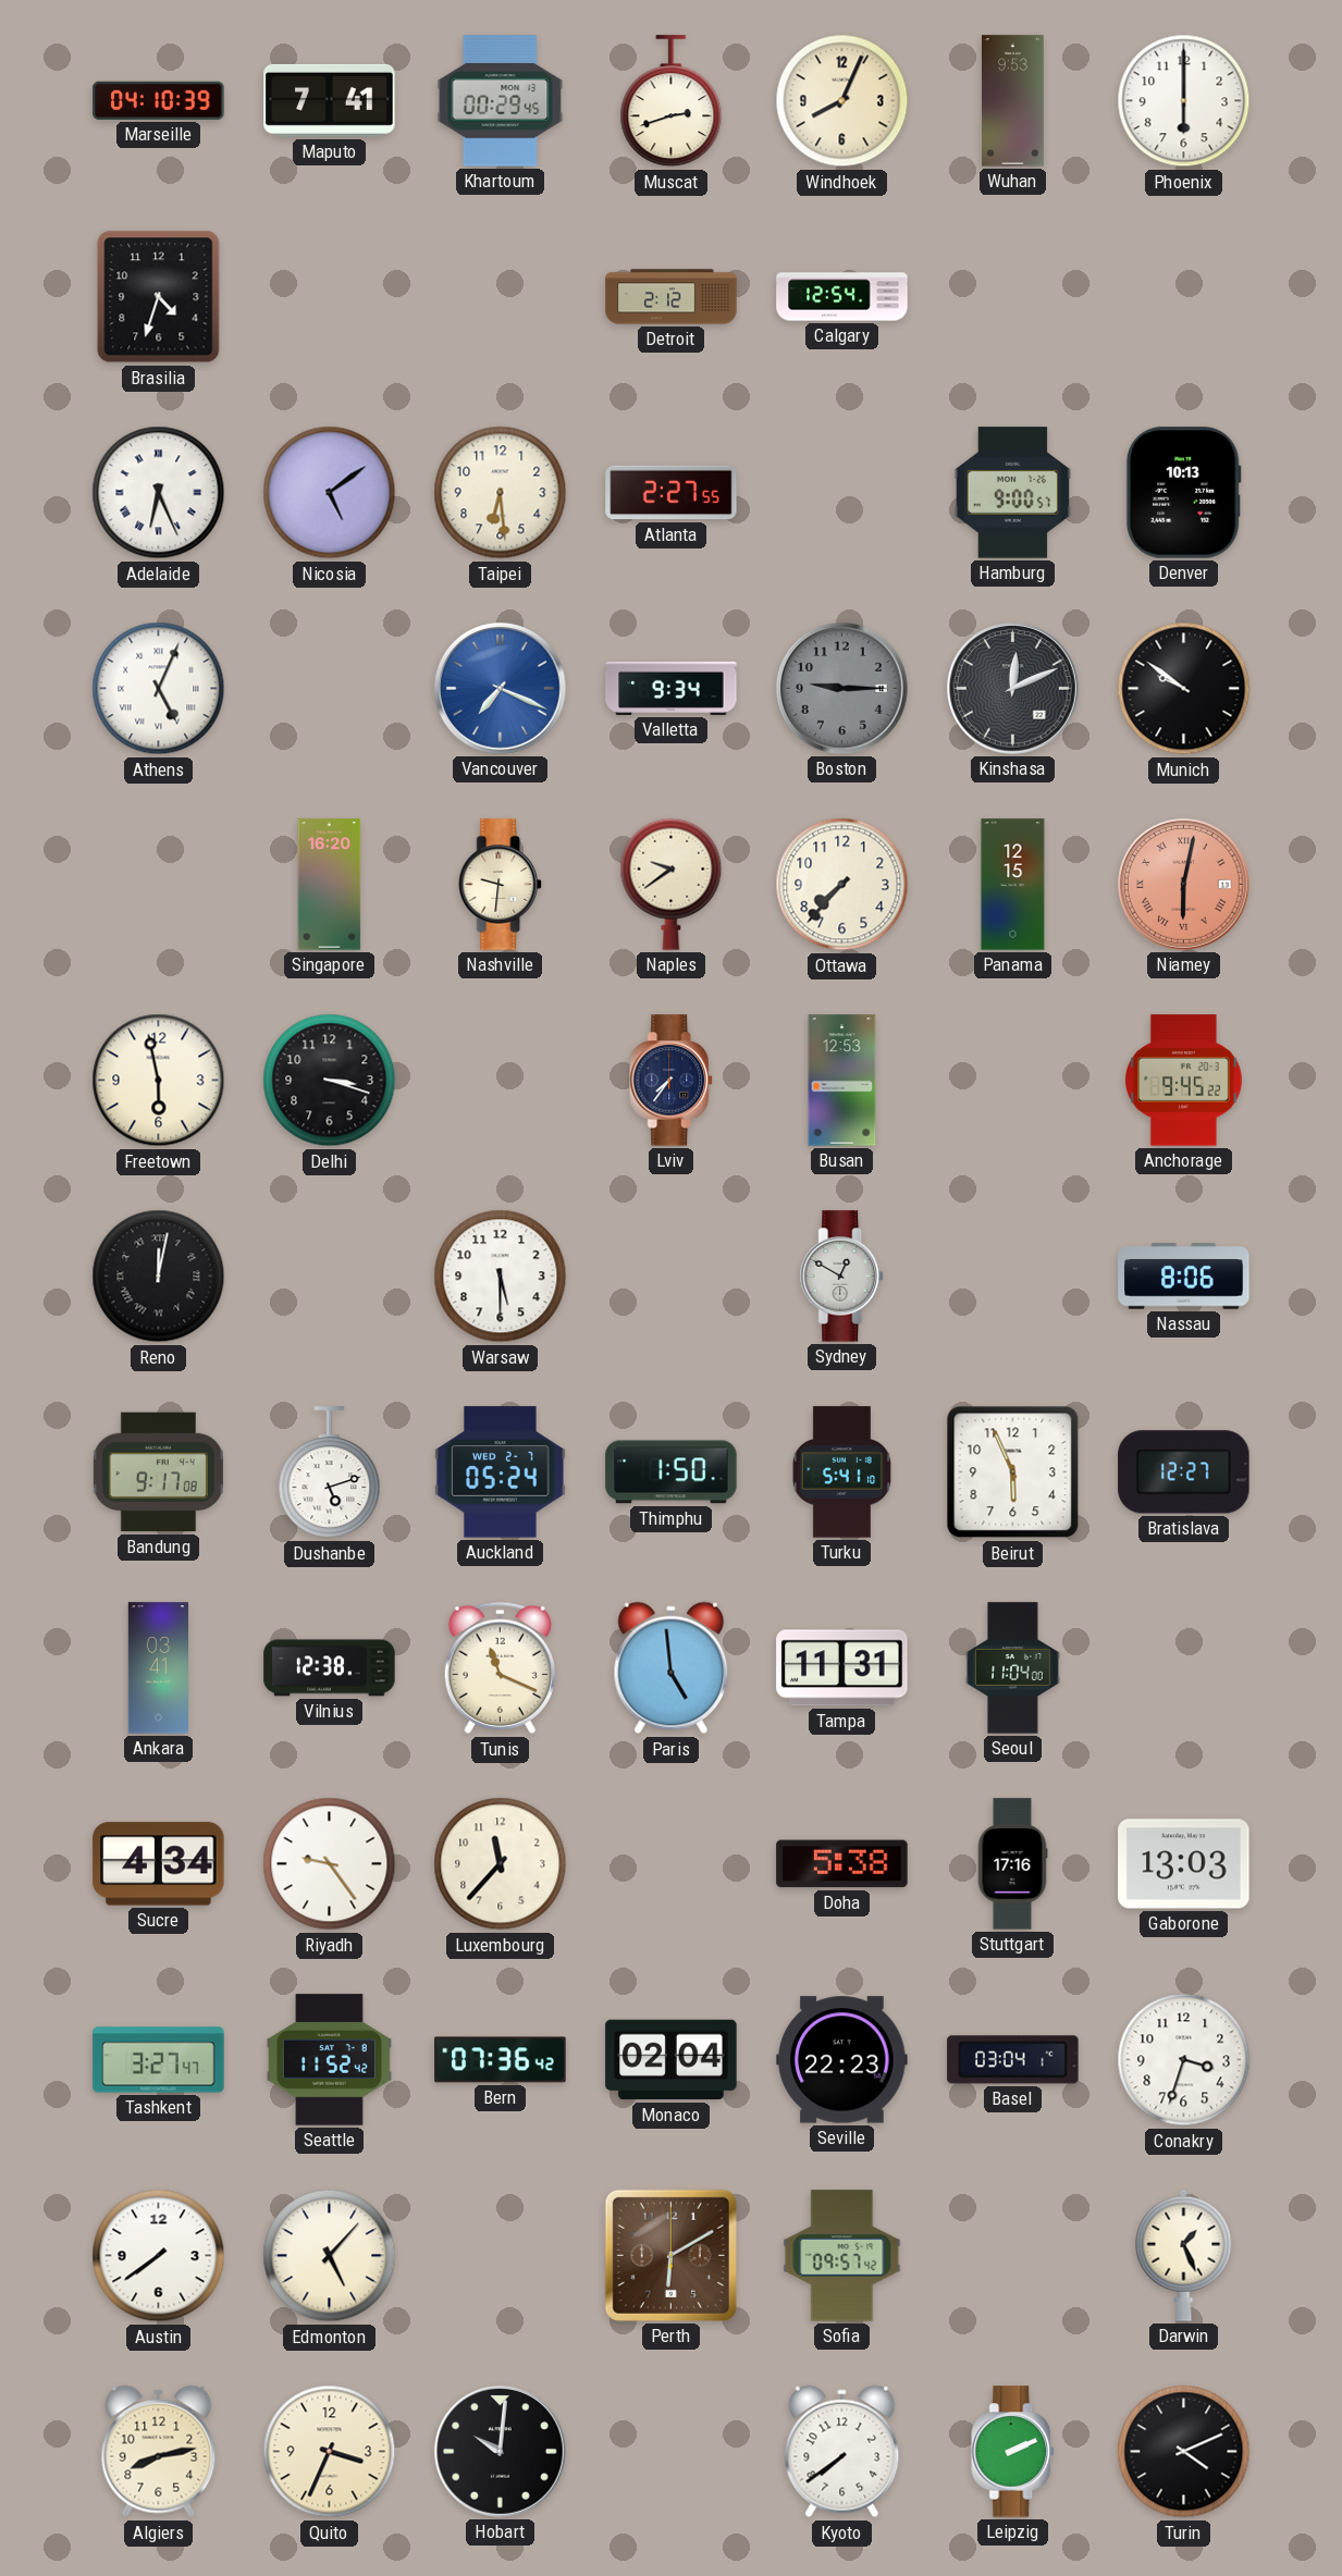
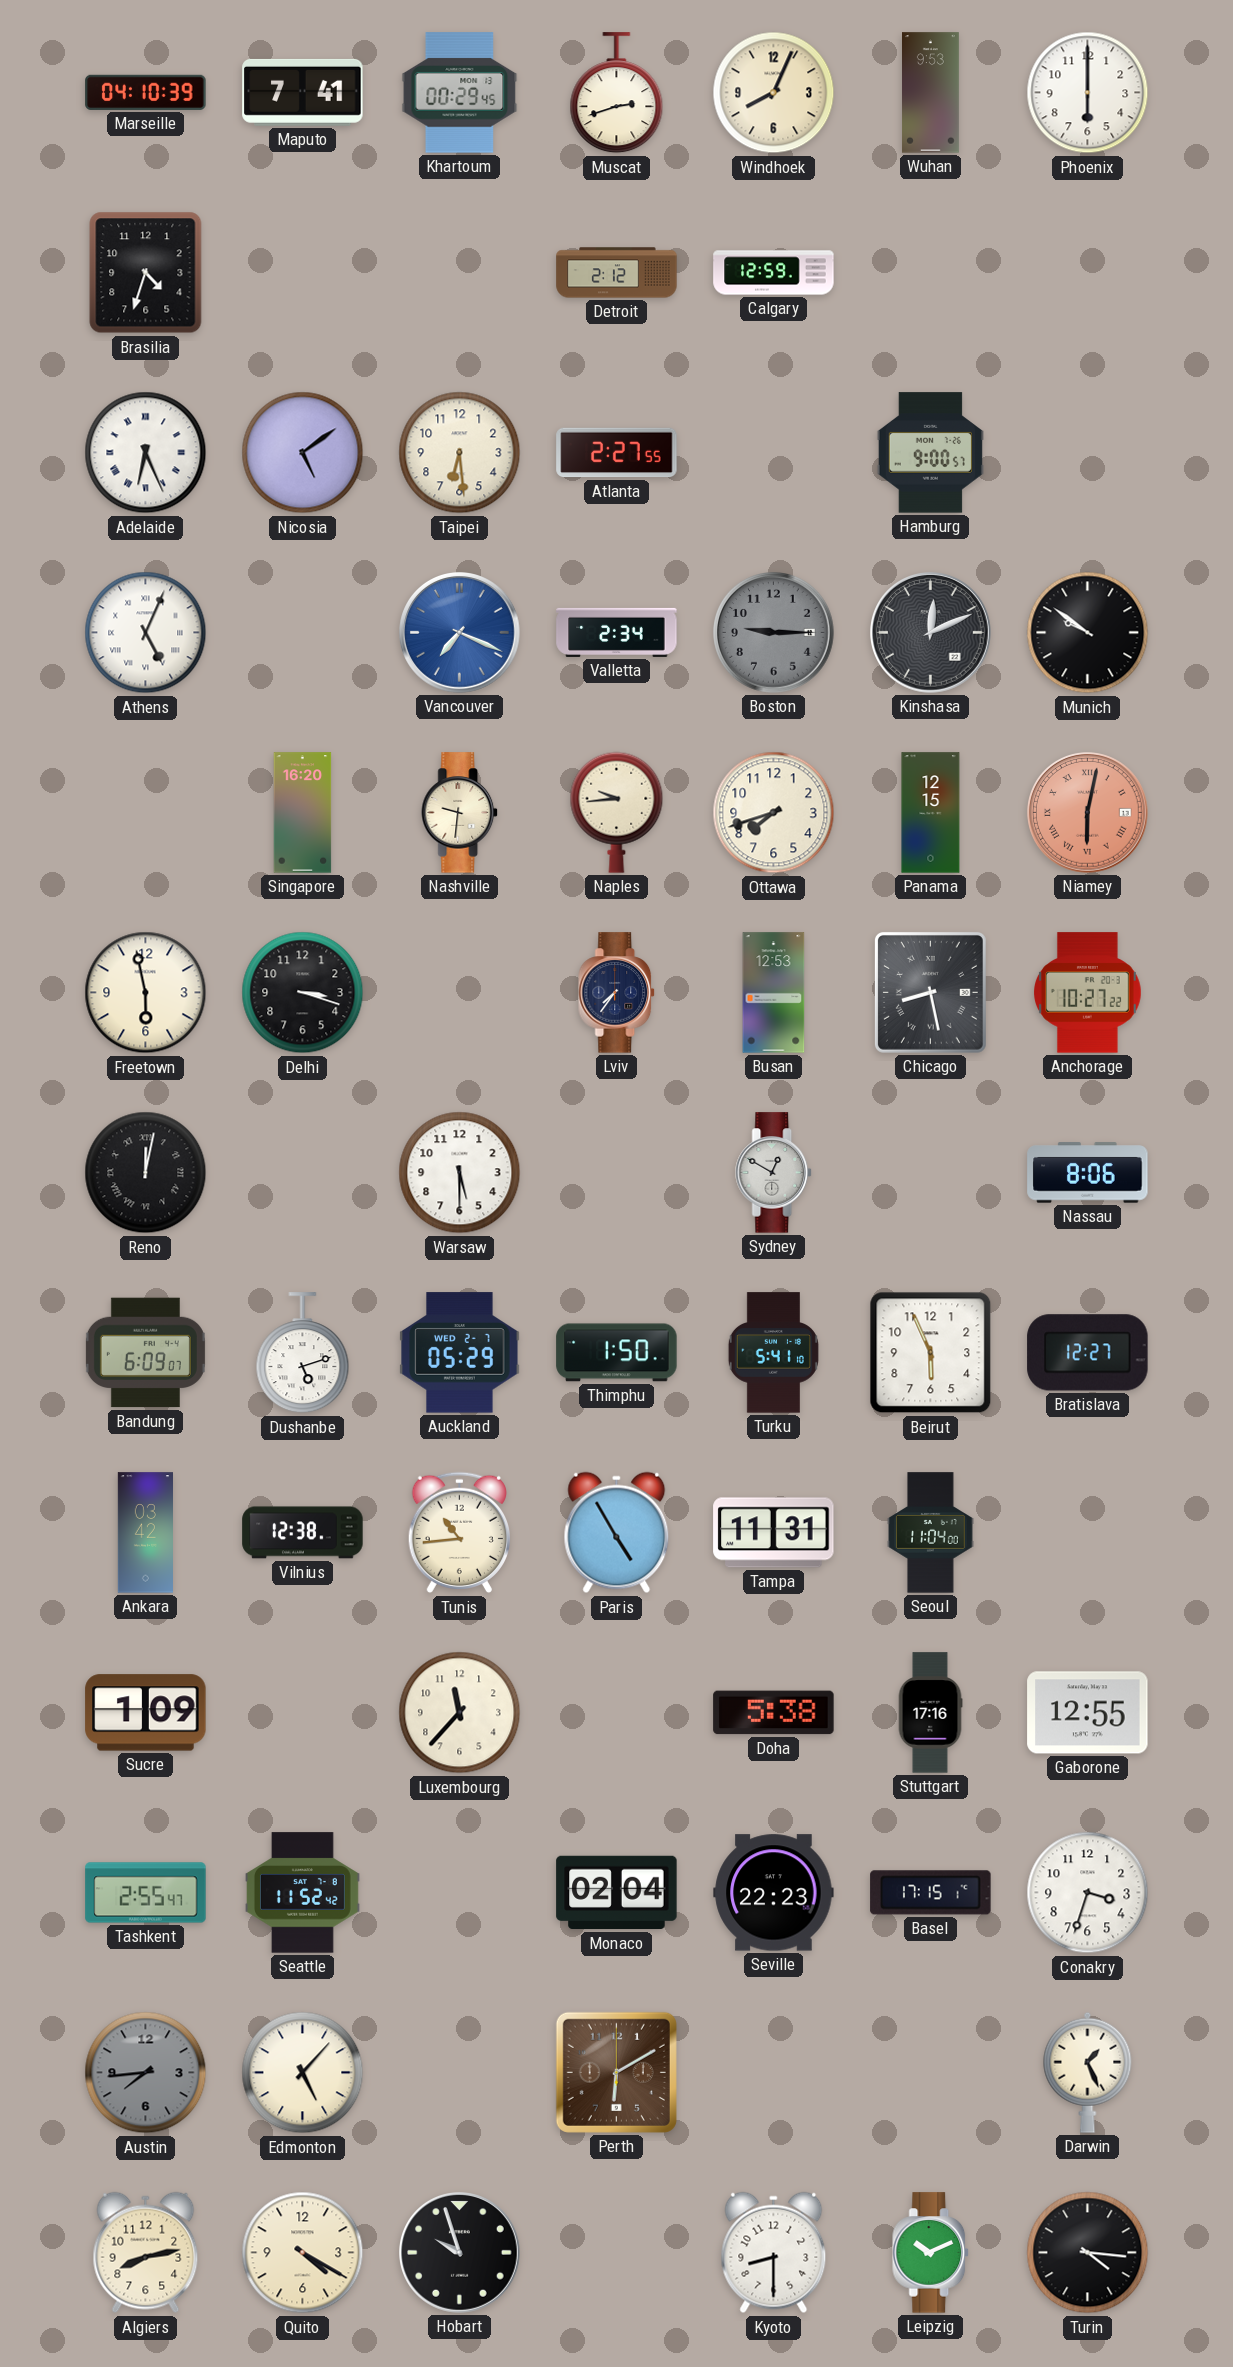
Calgary: 12:54 -> 12:59 (774, 273)
Denver: 10:13 -> none (1183, 493)
Valletta: 9:34 -> 2:34 (617, 632)
Naples: 9:39 -> 9:44 (617, 812)
Ottawa: 7:37 -> 7:42 (774, 813)
Chicago: none -> 8:28 (930, 992)
Anchorage: 9:45 -> 10:27 (1088, 993)
Bandung: 9:17 -> 6:09 (145, 1353)
Auckland: 05:24 -> 05:29 (460, 1353)
Ankara: 03:41 -> 03:42 (145, 1533)
Tunis: 11:19 -> 10:44 (459, 1533)
Paris: 4:59 -> 4:55 (617, 1533)
Sucre: 4:34 -> 1:09 (146, 1713)
Riyadh: 9:24 -> none (330, 1864)
Gaborone: 13:03 -> 12:55 (1088, 1713)
Tashkent: 3:27 -> 2:55 (146, 1893)
Bern: 07:36 -> none (501, 2060)
Basel: 03:04 -> 17:15 (931, 1893)
Austin: 7:39 -> 7:44 (146, 2073)
Austin dial: white -> grey (146, 2073)
Sofia: 09:57 -> none (842, 2256)
Quito: 3:34 -> 4:20 (303, 2253)
Hobart: 10:01 -> 9:57 (460, 2253)
Kyoto: 7:39 -> 8:30 (774, 2253)
Leipzig: 2:11 -> 10:11 (931, 2253)
Turin: 4:11 -> 4:16 (1088, 2253)
